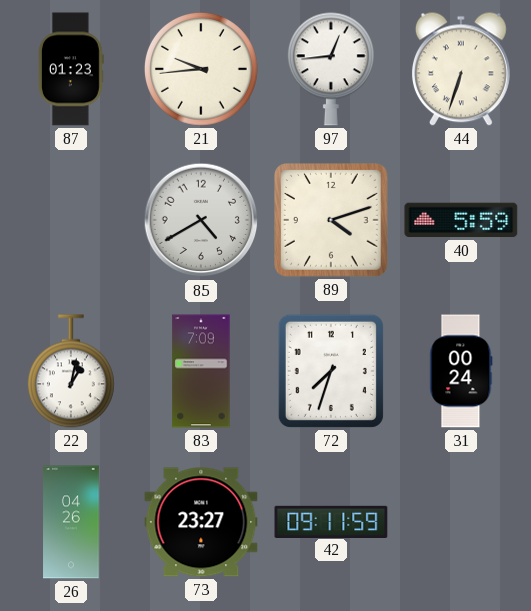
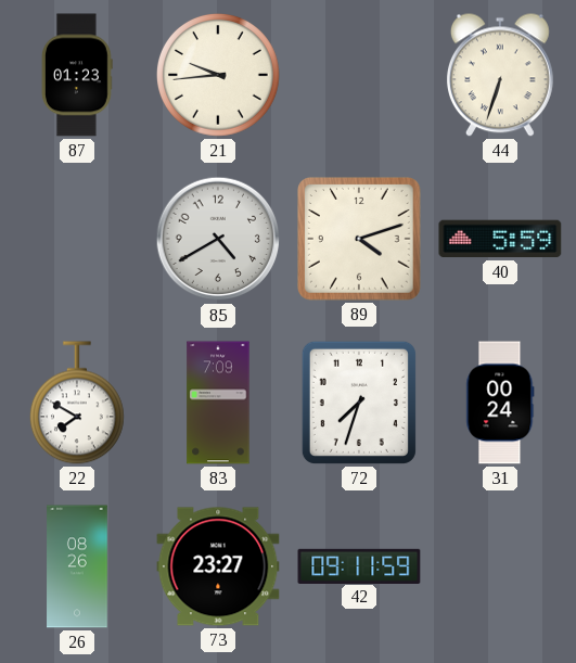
97: 12:44 -> none (331, 69)
22: 1:02 -> 7:50 (77, 403)
26: 04:26 -> 08:26 (77, 566)
